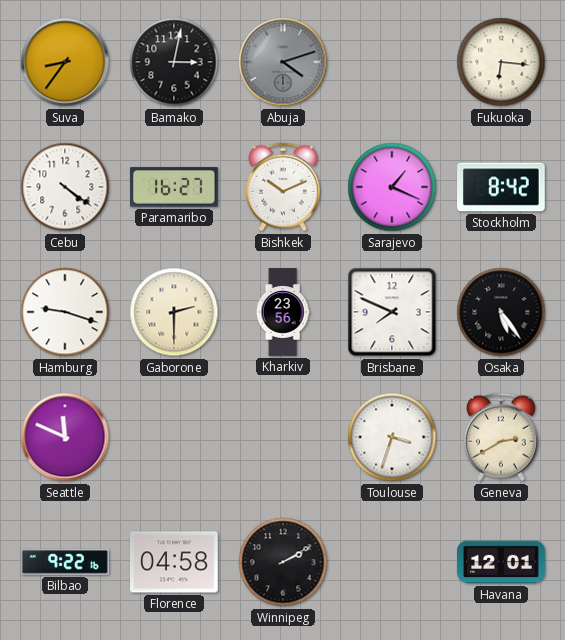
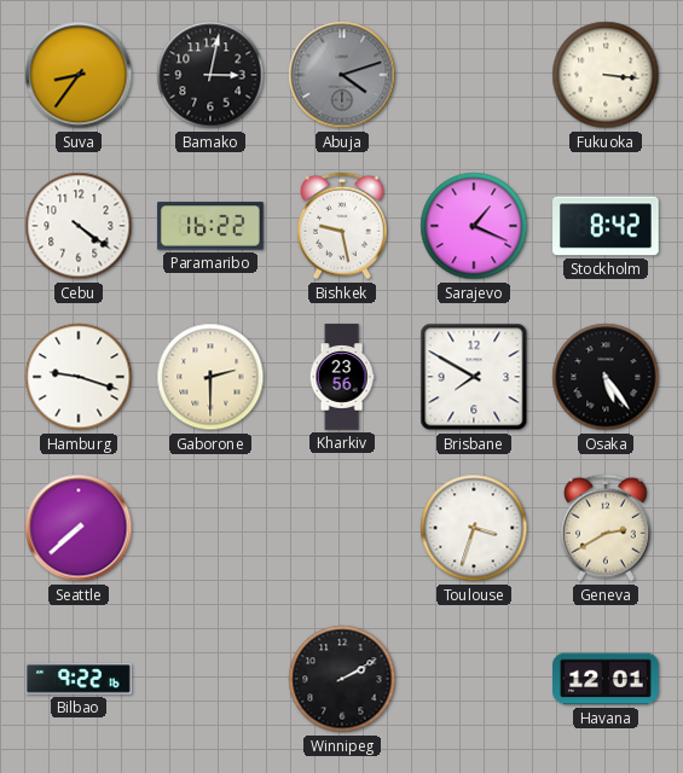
Fukuoka: 6:16 -> 3:16 (606, 75)
Paramaribo: 16:27 -> 16:22 (210, 226)
Bishkek: 10:11 -> 9:28 (342, 226)
Brisbane: 7:49 -> 7:50 (474, 377)
Seattle: 11:49 -> 7:38 (79, 528)
Florence: 04:58 -> none (175, 562)
